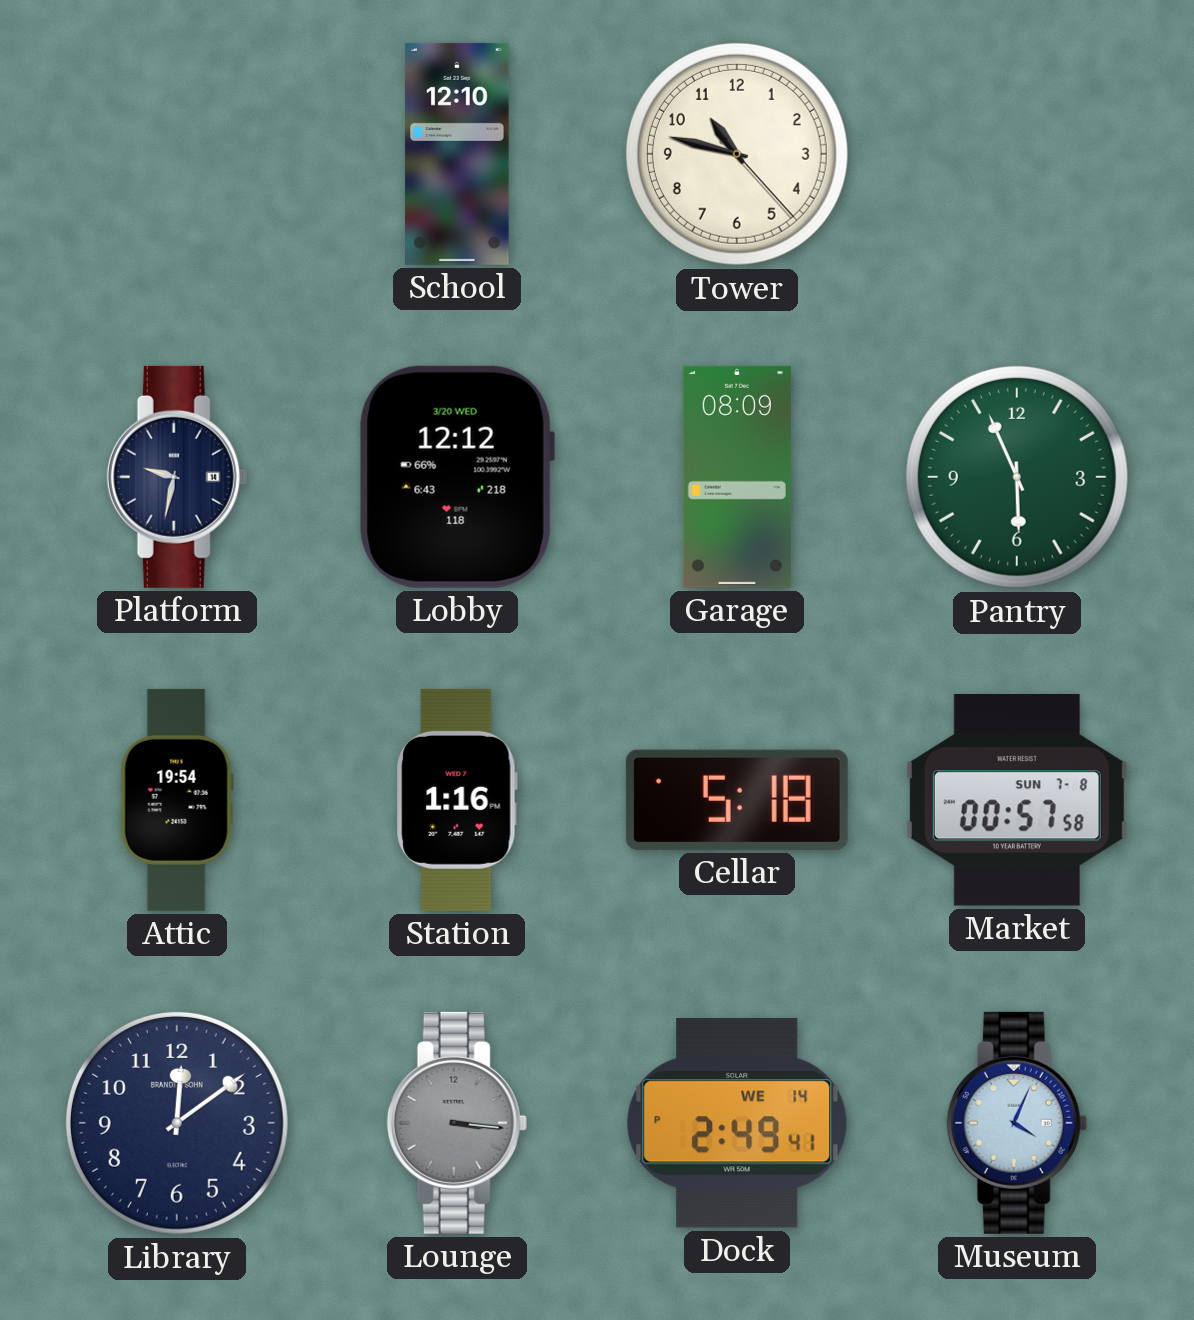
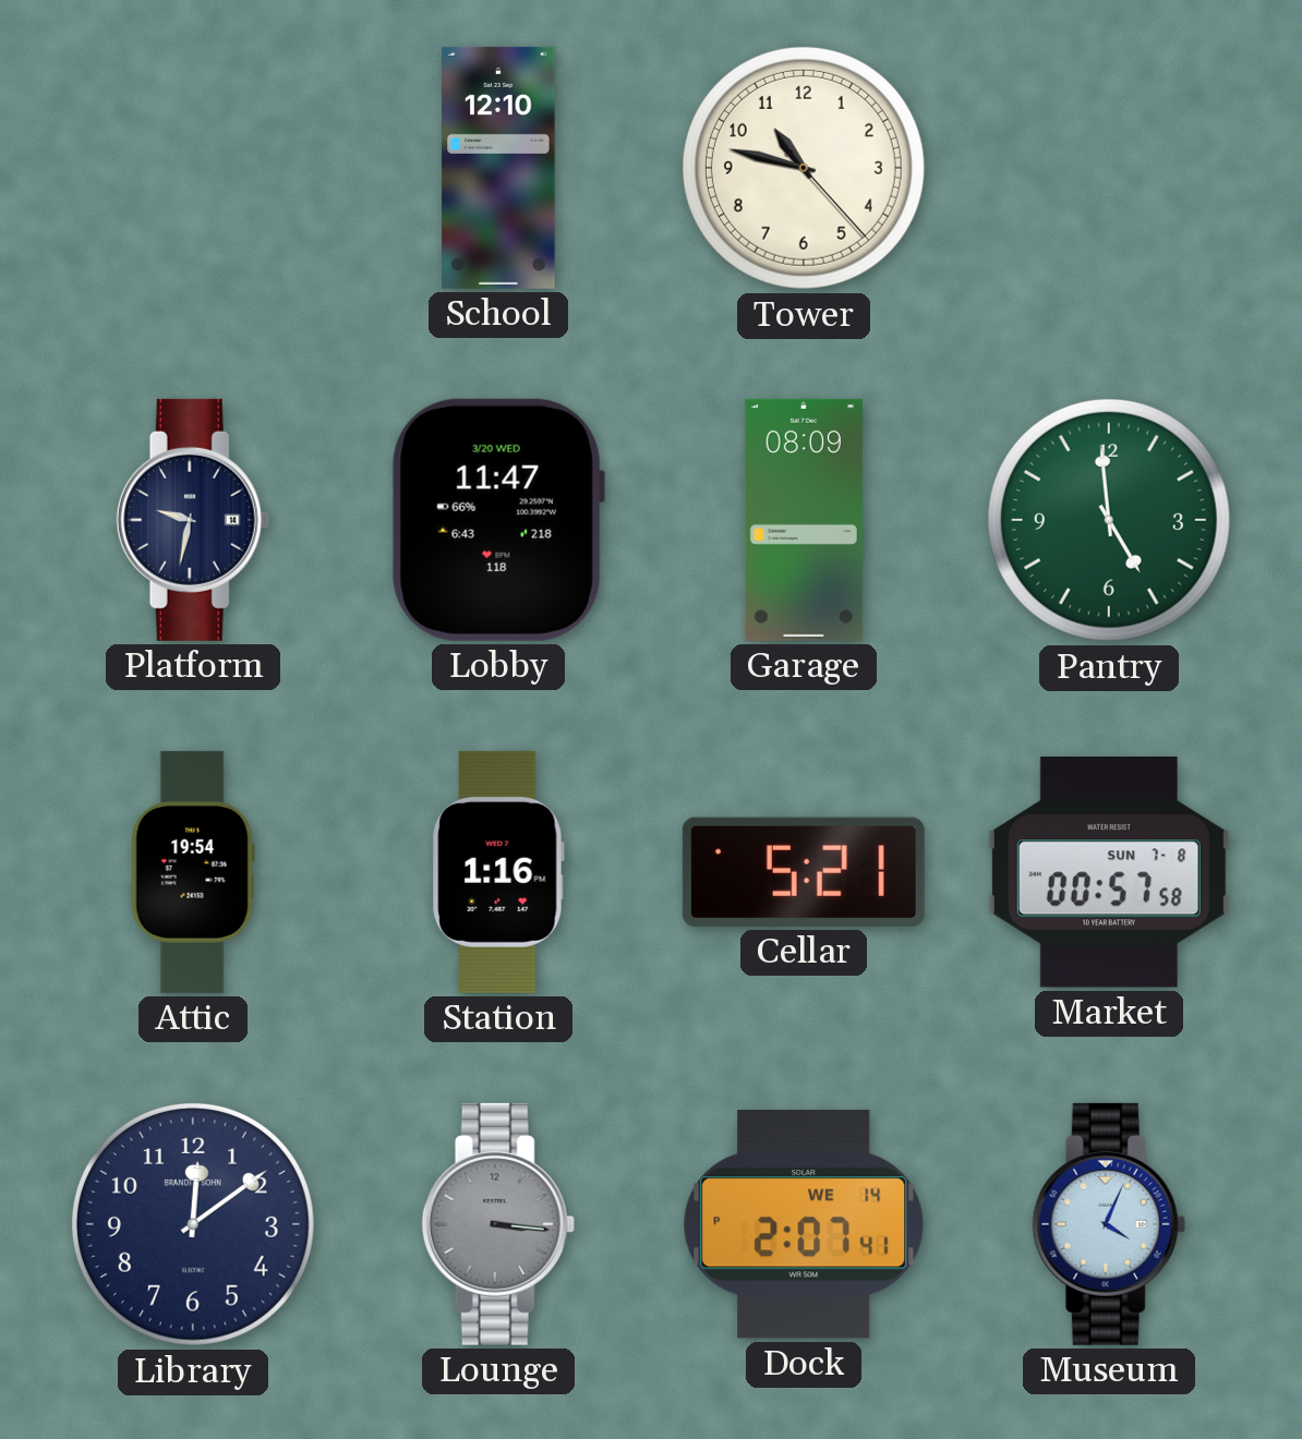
Lobby: 12:12 -> 11:47 (498, 520)
Pantry: 5:56 -> 4:59 (1109, 520)
Cellar: 5:18 -> 5:21 (804, 872)
Dock: 2:49 -> 2:07 (804, 1224)
